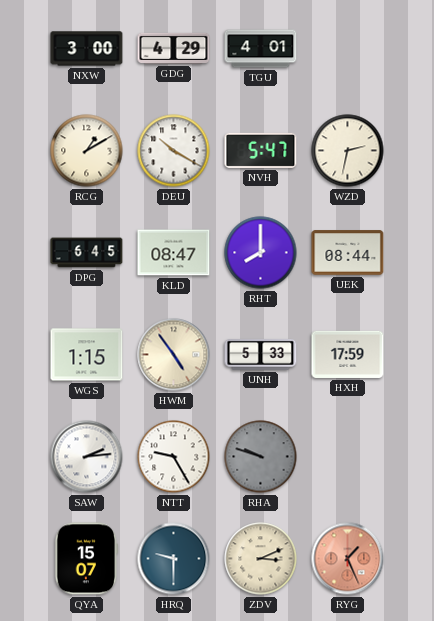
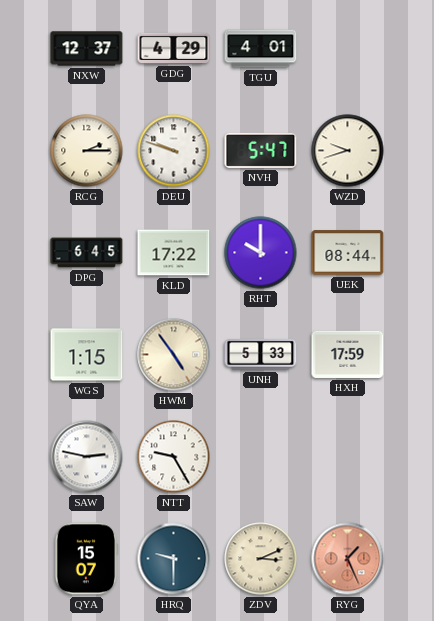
NXW: 3:00 -> 12:37 (87, 49)
RCG: 1:10 -> 2:15 (87, 151)
DEU: 10:20 -> 9:48 (174, 151)
WZD: 2:32 -> 9:42 (348, 151)
KLD: 08:47 -> 17:22 (174, 253)
RHT: 8:00 -> 10:00 (261, 253)
SAW: 2:14 -> 2:47 (87, 457)
RHA: 9:48 -> none (261, 457)
